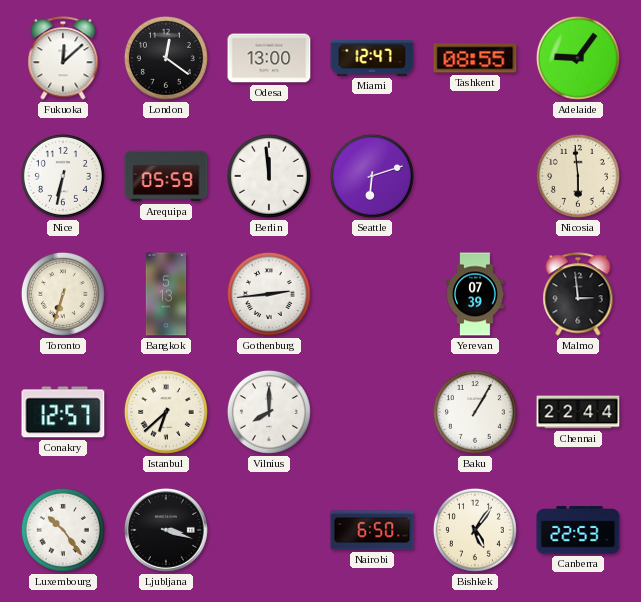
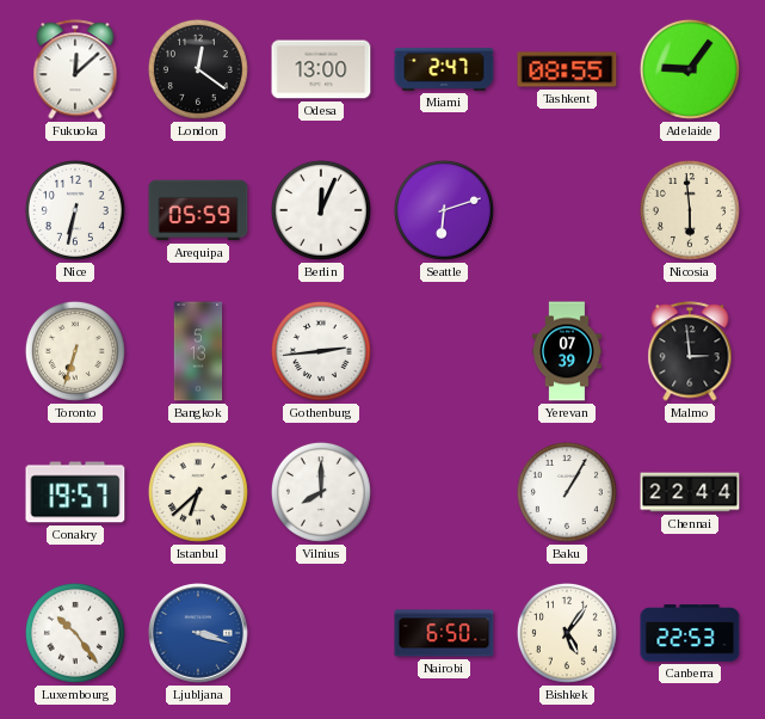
Miami: 12:47 -> 2:47 (444, 69)
Berlin: 11:59 -> 12:04 (321, 210)
Conakry: 12:57 -> 19:57 (75, 492)
Ljubljana dial: black -> blue (199, 634)
